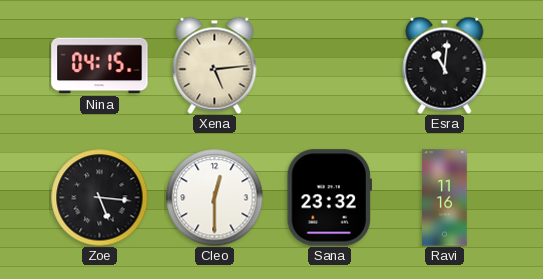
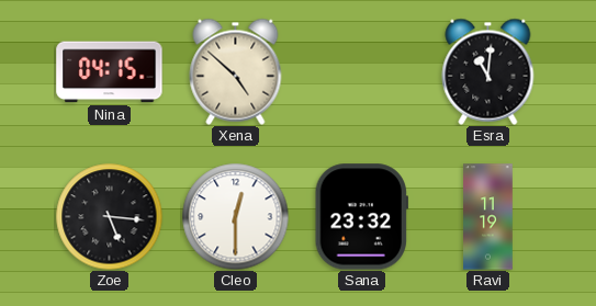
Xena: 5:14 -> 4:52 (236, 71)
Ravi: 11:16 -> 11:19 (488, 217)
